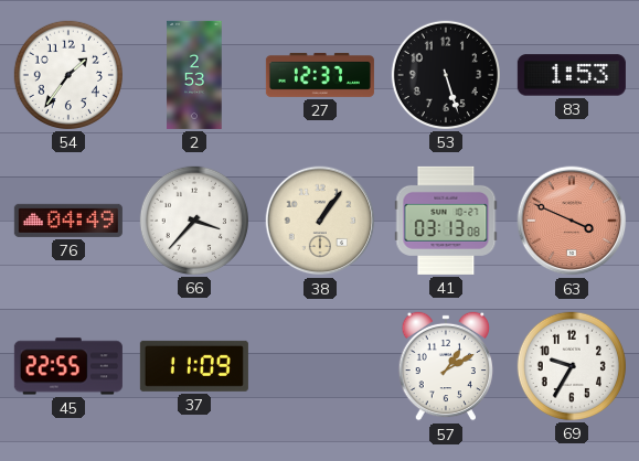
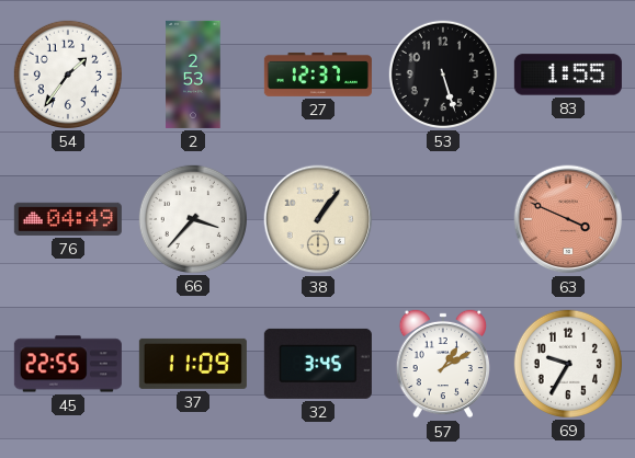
83: 1:53 -> 1:55 (568, 75)
41: 03:13 -> none (446, 221)
32: none -> 3:45 (318, 364)
